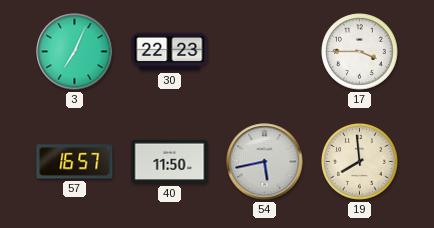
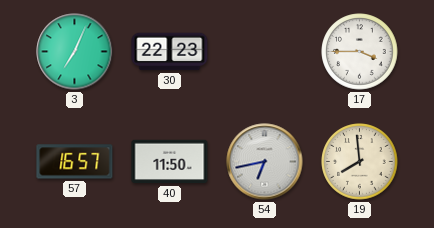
54: 5:43 -> 6:43 (265, 162)
